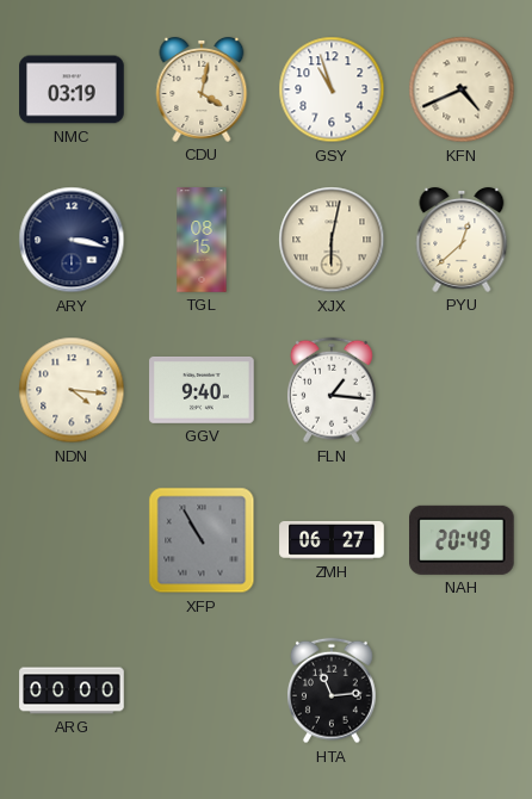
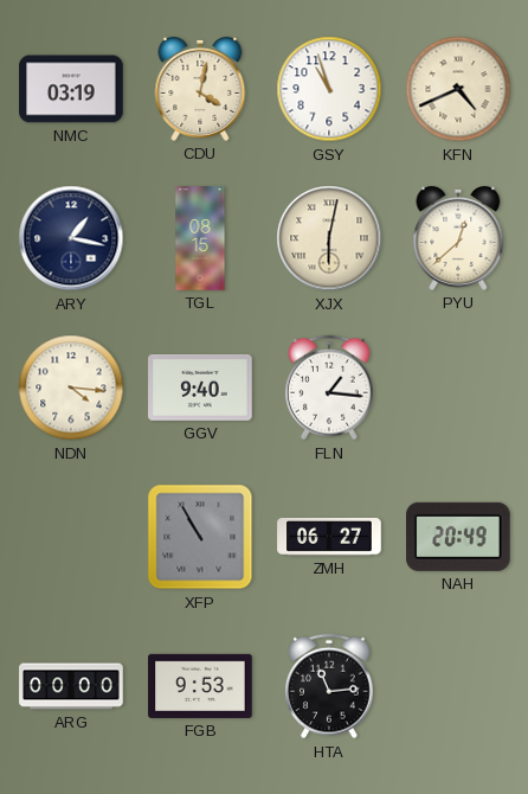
ARY: 3:17 -> 1:17 (71, 238)
FGB: none -> 9:53 (200, 686)
